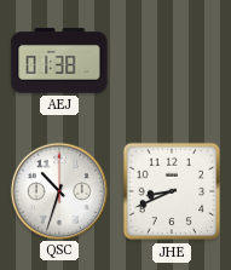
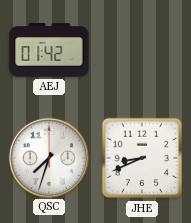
AEJ: 01:38 -> 01:42 (49, 50)
QSC: 10:33 -> 7:33 (48, 157)
